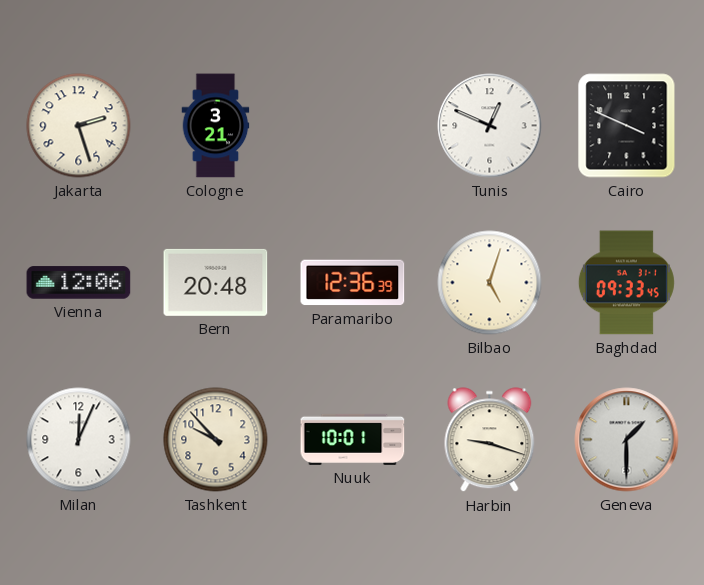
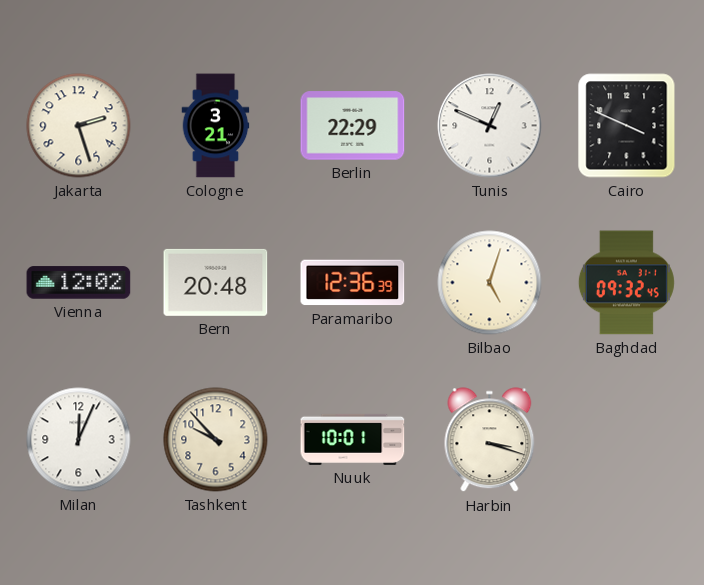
Berlin: none -> 22:29 (353, 126)
Vienna: 12:06 -> 12:02 (79, 283)
Baghdad: 09:33 -> 09:32 (626, 283)
Harbin: 9:18 -> 3:18 (490, 440)
Geneva: 1:30 -> none (627, 440)
